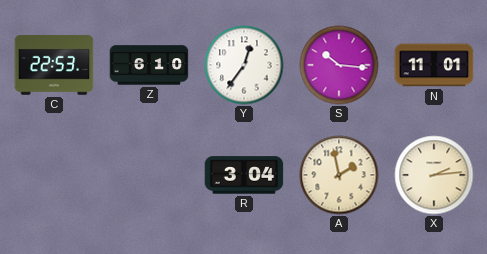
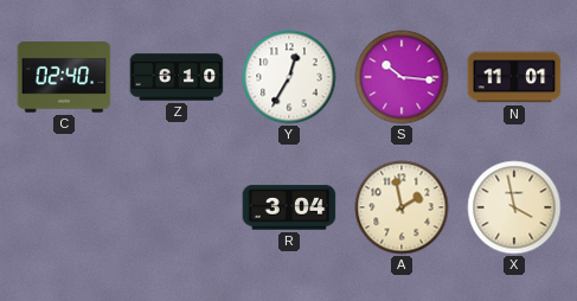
C: 22:53 -> 02:40 (64, 77)
Y: 12:36 -> 12:35 (289, 77)
X: 2:14 -> 3:58 (514, 207)
